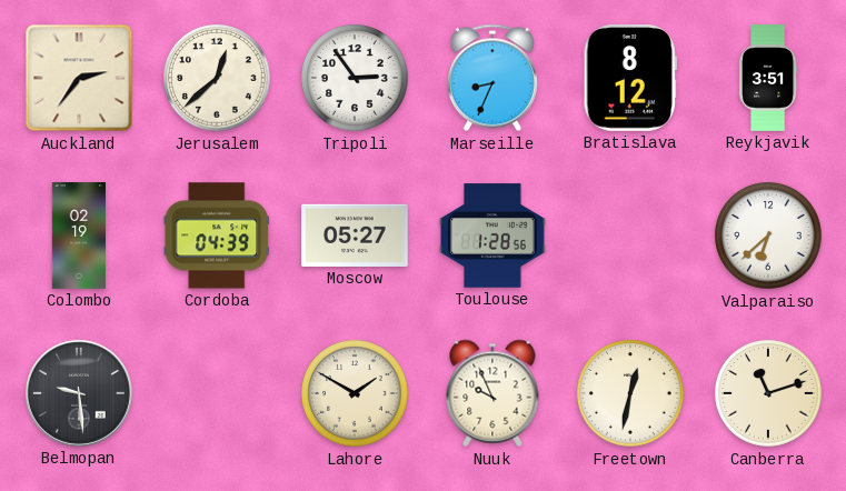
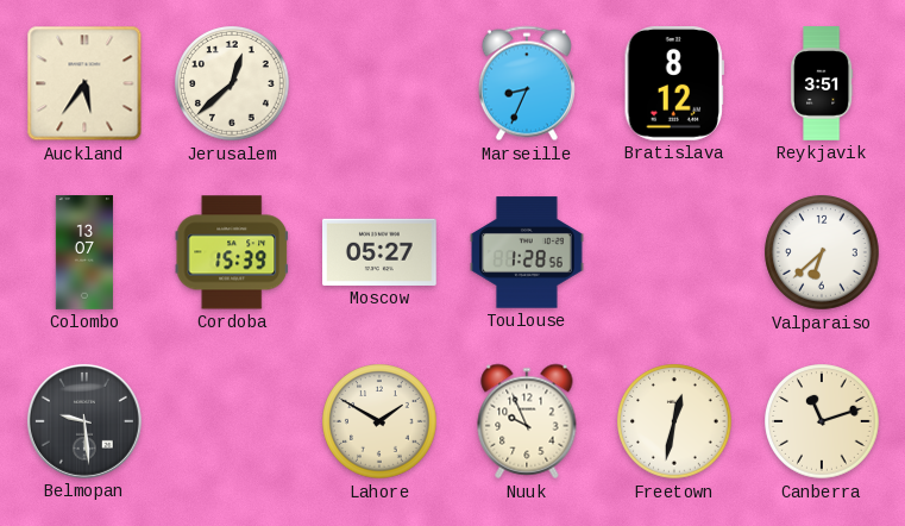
Auckland: 2:36 -> 5:36 (84, 83)
Tripoli: 2:54 -> none (355, 78)
Colombo: 02:19 -> 13:07 (83, 252)
Cordoba: 04:39 -> 15:39 (231, 252)
